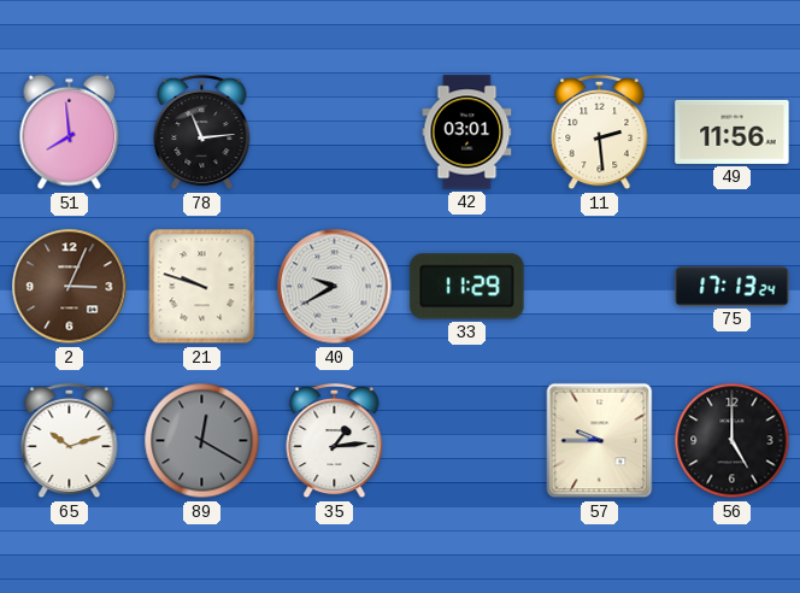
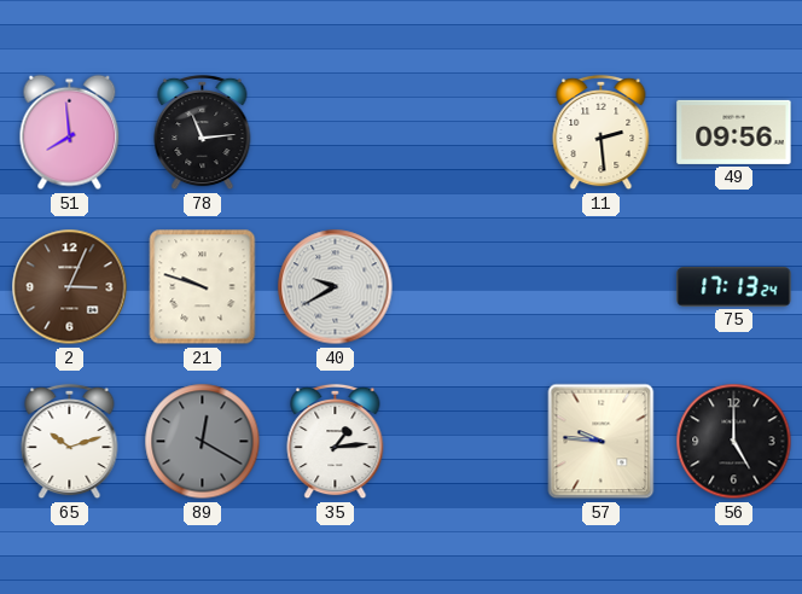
42: 03:01 -> none (467, 133)
49: 11:56 -> 09:56 (734, 132)
33: 11:29 -> none (467, 287)
57: 9:45 -> 9:46 (601, 442)
